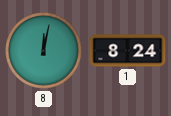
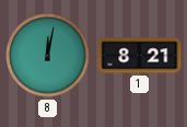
1: 8:24 -> 8:21 (140, 56)
